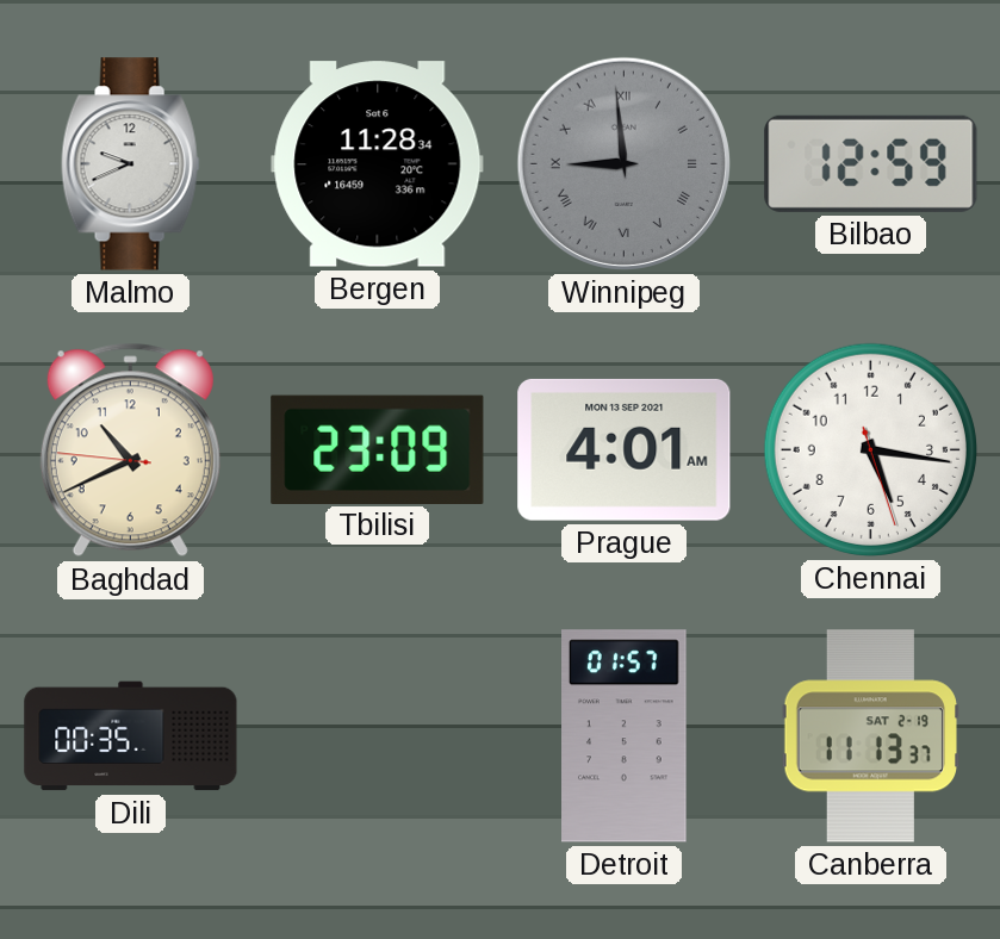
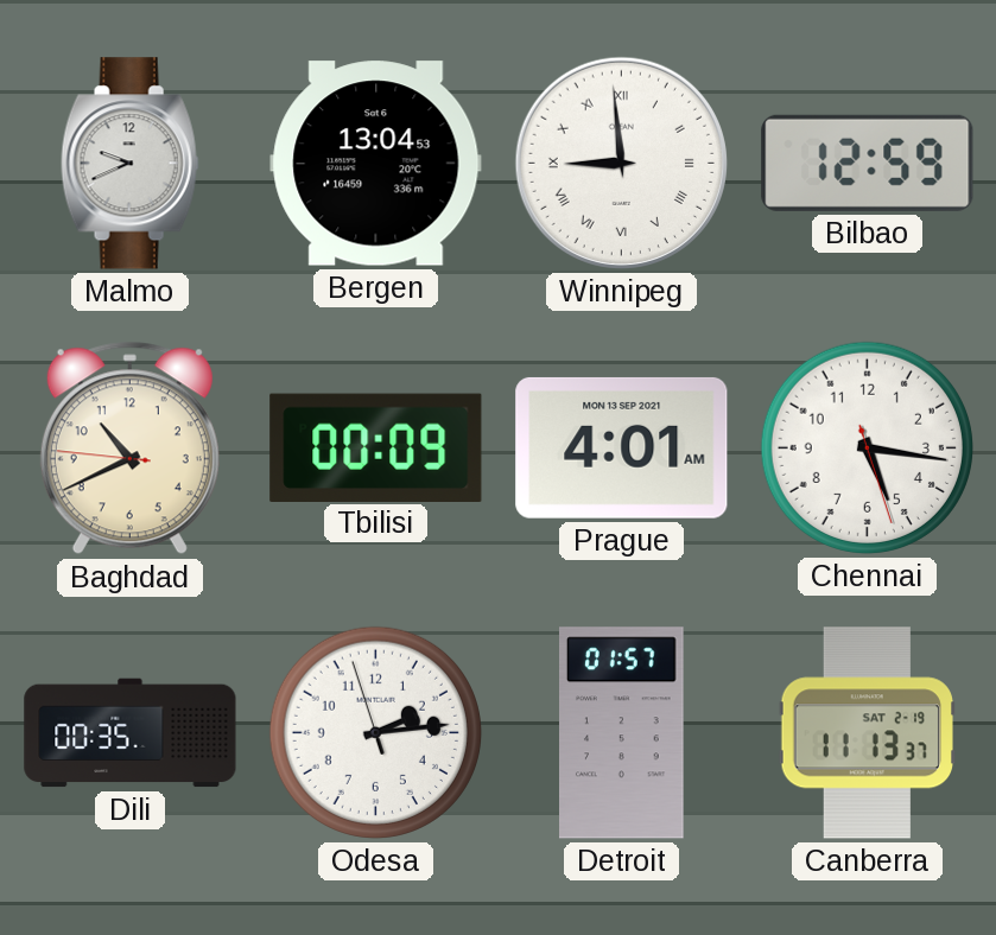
Bergen: 11:28 -> 13:04 (376, 164)
Winnipeg dial: grey -> white (621, 163)
Tbilisi: 23:09 -> 00:09 (376, 447)
Odesa: none -> 2:13 (375, 732)
